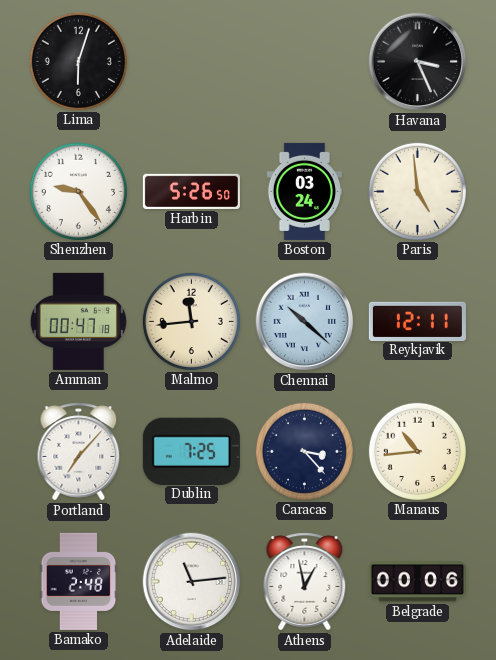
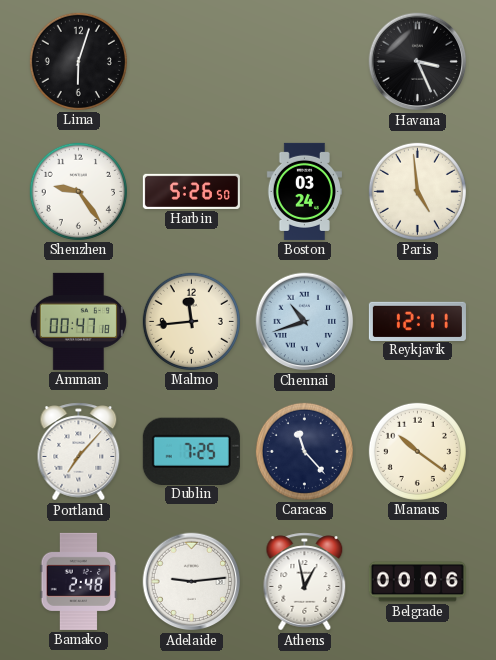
Chennai: 10:22 -> 10:42 (305, 322)
Caracas: 3:23 -> 11:23 (304, 451)
Manaus: 10:44 -> 10:21 (417, 451)
Adelaide: 11:14 -> 9:14 (192, 582)
